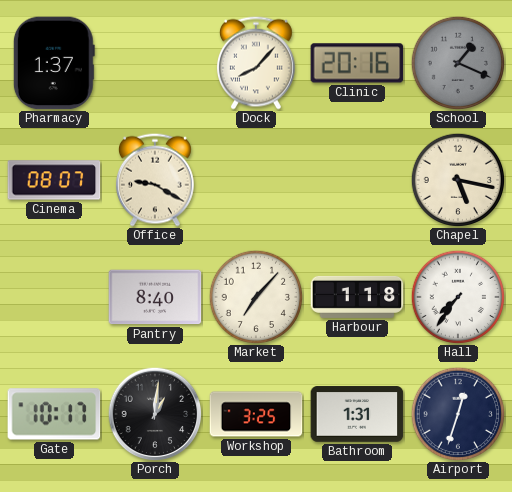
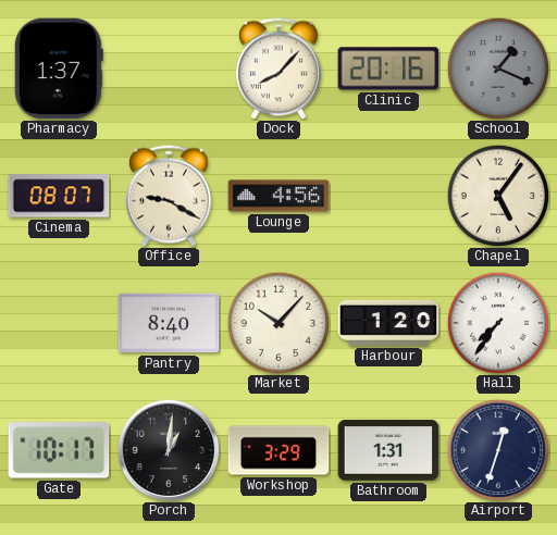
Lounge: none -> 4:56 (278, 196)
Chapel: 5:17 -> 5:06 (497, 195)
Market: 7:07 -> 10:07 (277, 322)
Harbour: 1:18 -> 1:20 (388, 323)
Workshop: 3:25 -> 3:29 (278, 450)
